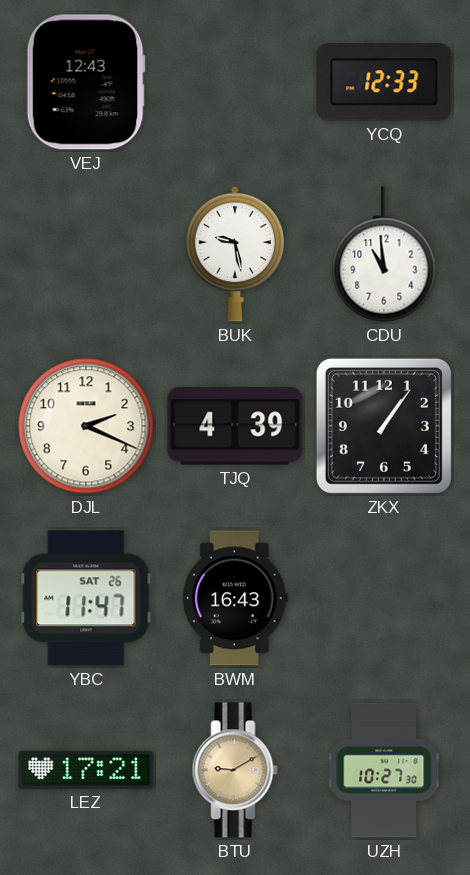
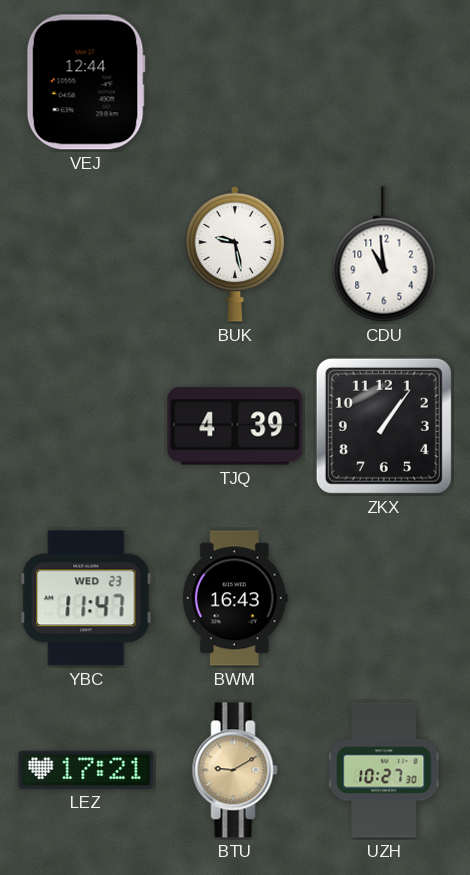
VEJ: 12:43 -> 12:44 (86, 82)
YCQ: 12:33 -> none (384, 82)
DJL: 2:19 -> none (86, 426)
YBC date: SAT 26 -> WED 23 (86, 598)
